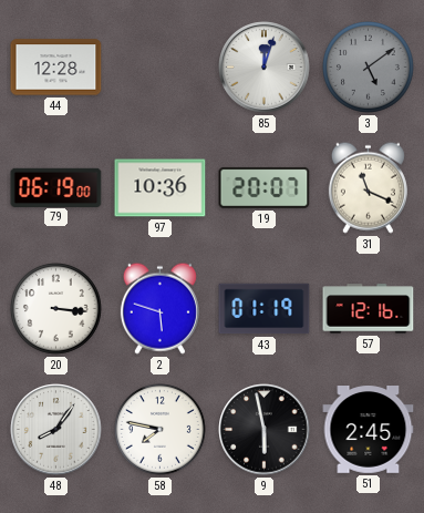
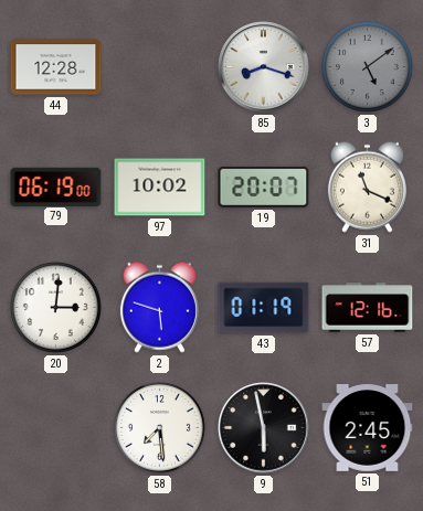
85: 12:03 -> 8:18 (264, 67)
97: 10:36 -> 10:02 (160, 188)
20: 3:16 -> 3:01 (56, 308)
48: 8:06 -> none (56, 430)
58: 7:47 -> 7:29 (160, 428)
